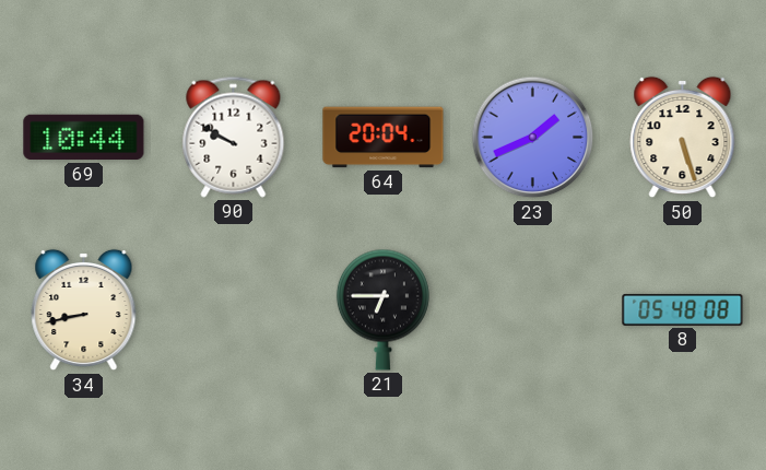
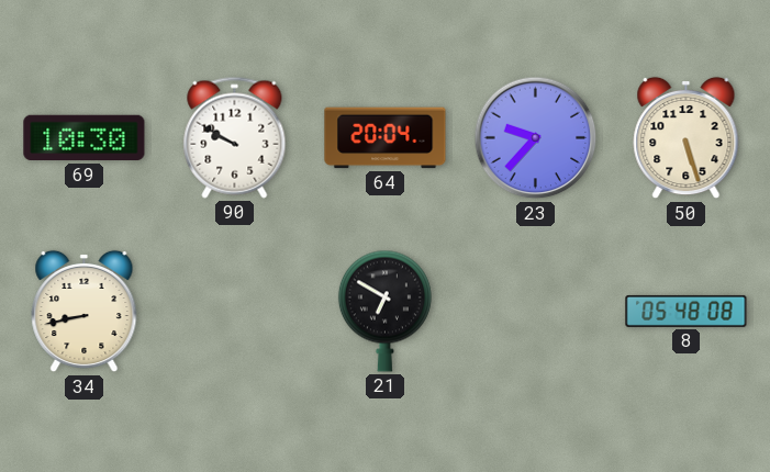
69: 10:44 -> 10:30 (85, 138)
23: 1:41 -> 9:37 (536, 138)
21: 6:45 -> 6:50 (384, 311)
